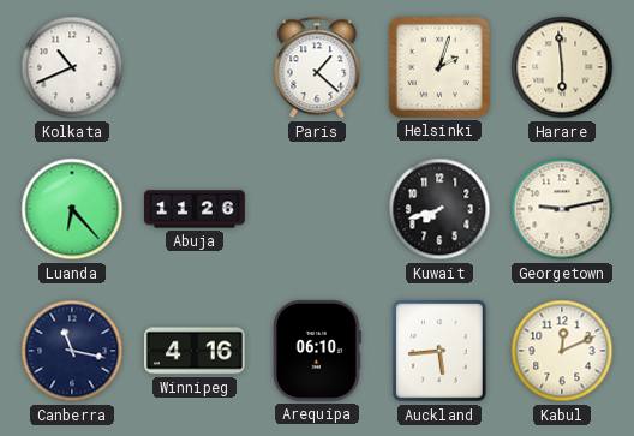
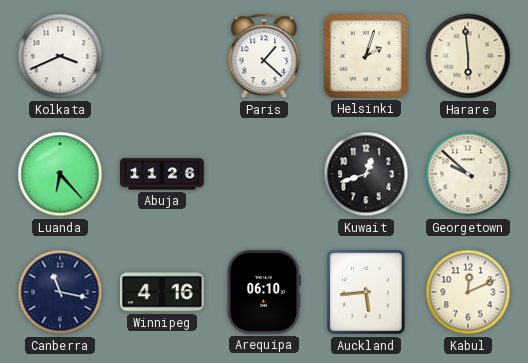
Kolkata: 10:41 -> 3:41 (60, 56)
Kuwait: 7:42 -> 12:42 (366, 174)
Georgetown: 9:13 -> 9:52 (468, 174)
